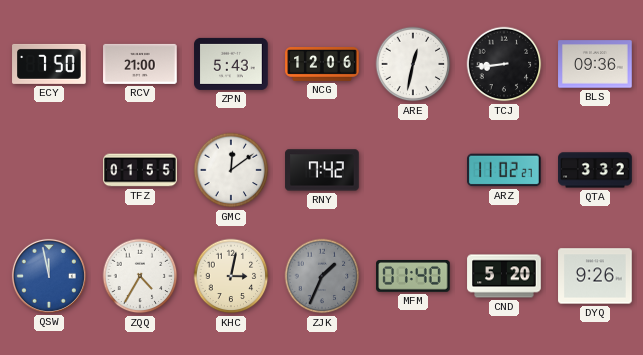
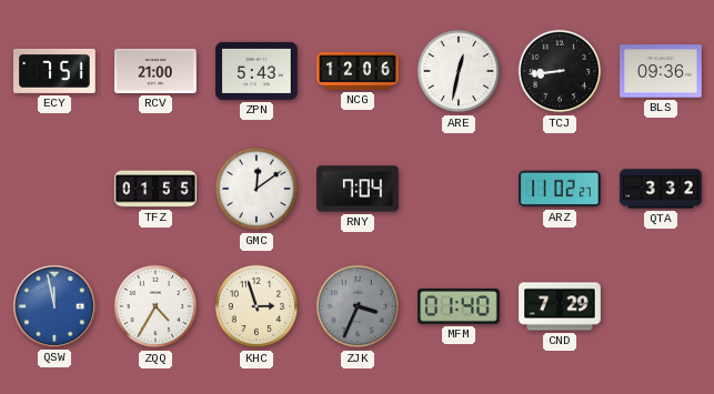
ECY: 7:50 -> 7:51 (54, 71)
RNY: 7:42 -> 7:04 (358, 189)
KHC: 3:02 -> 2:57 (257, 306)
ZJK: 1:34 -> 3:34 (358, 306)
CND: 5:20 -> 7:29 (560, 306)
DYQ: 9:26 -> none (595, 276)
